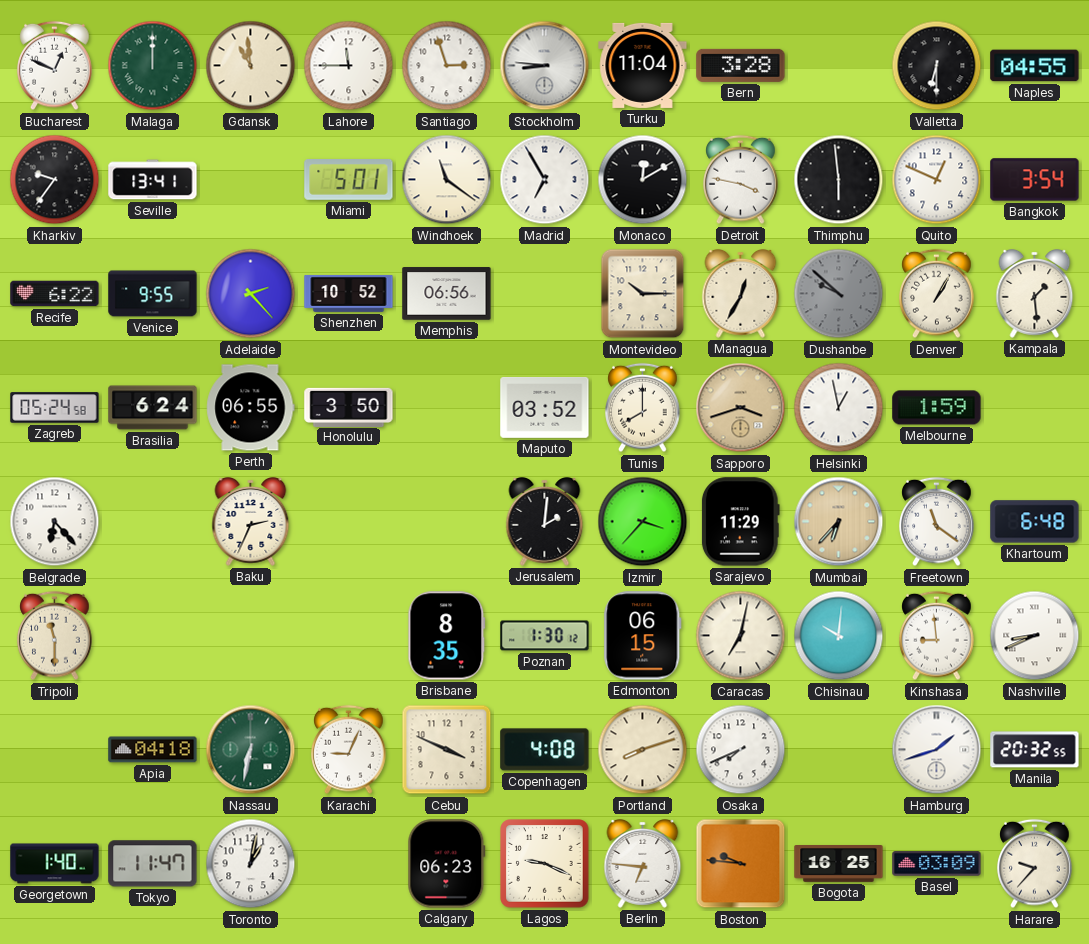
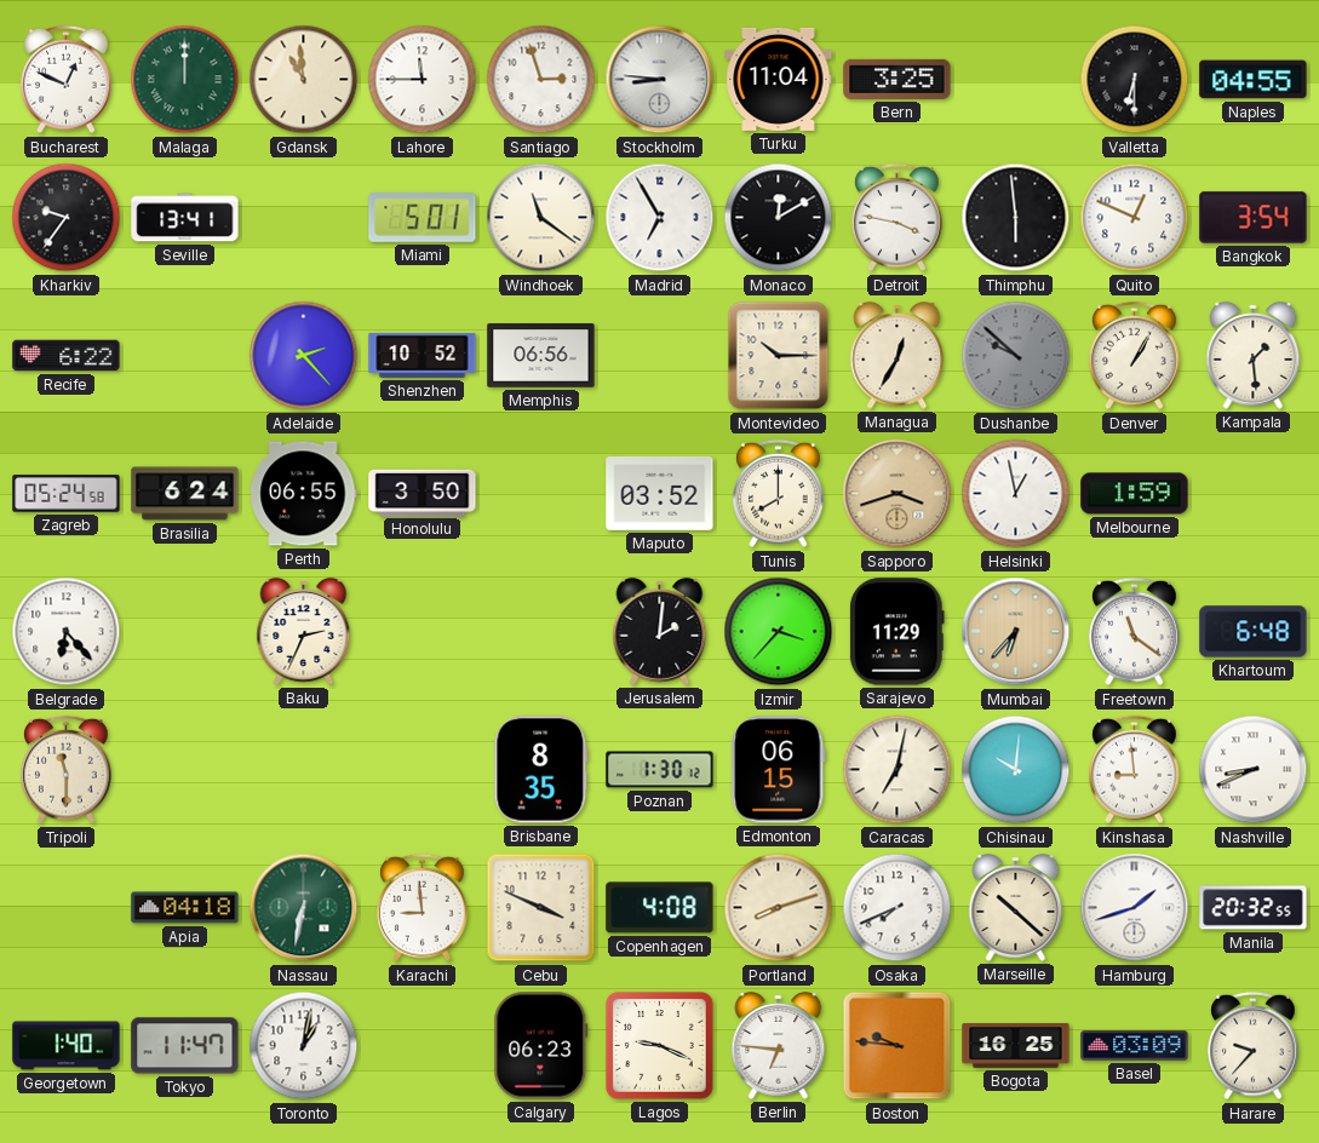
Bern: 3:28 -> 3:25 (898, 79)
Venice: 9:55 -> none (153, 294)
Karachi: 9:04 -> 8:59 (423, 908)
Marseille: none -> 10:22 (1016, 908)
